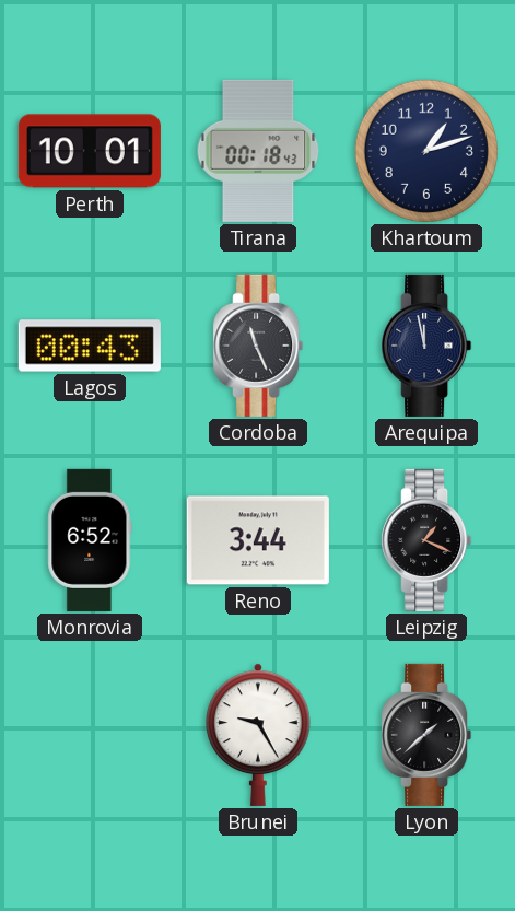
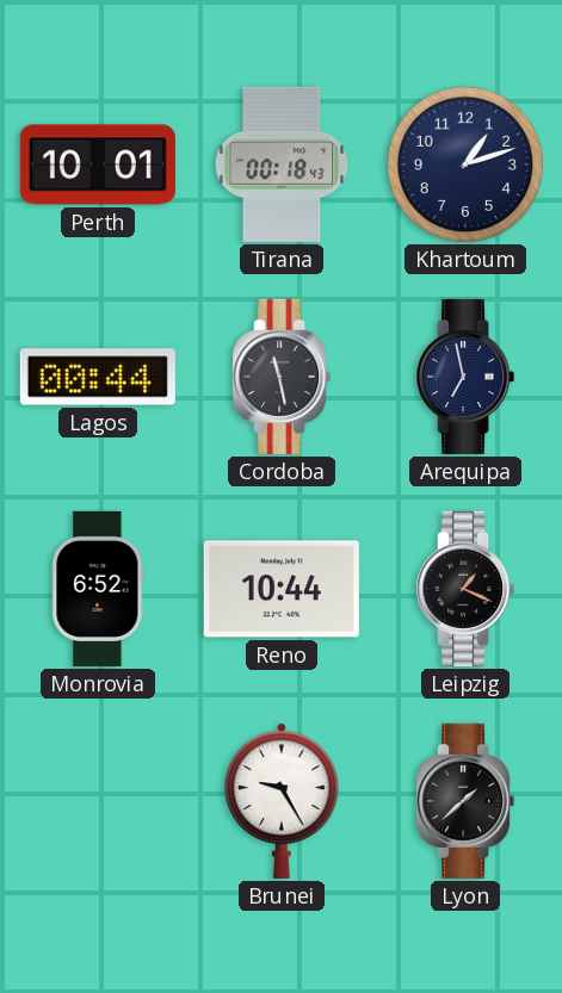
Lagos: 00:43 -> 00:44 (98, 377)
Cordoba: 11:26 -> 11:28 (282, 377)
Arequipa: 11:58 -> 6:58 (465, 377)
Reno: 3:44 -> 10:44 (282, 589)
